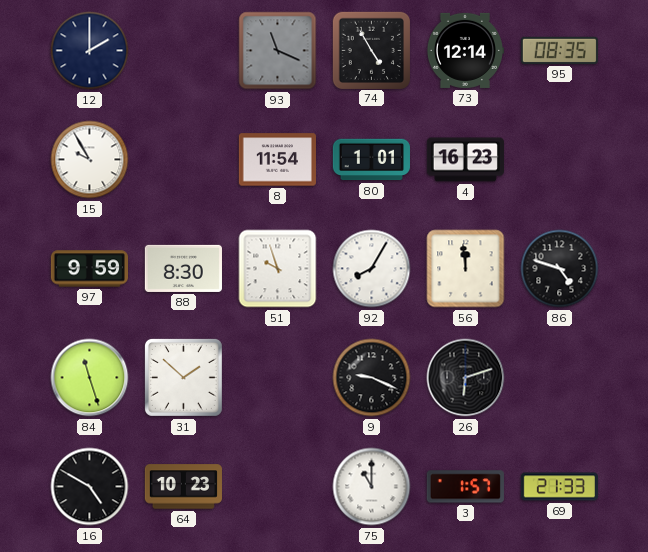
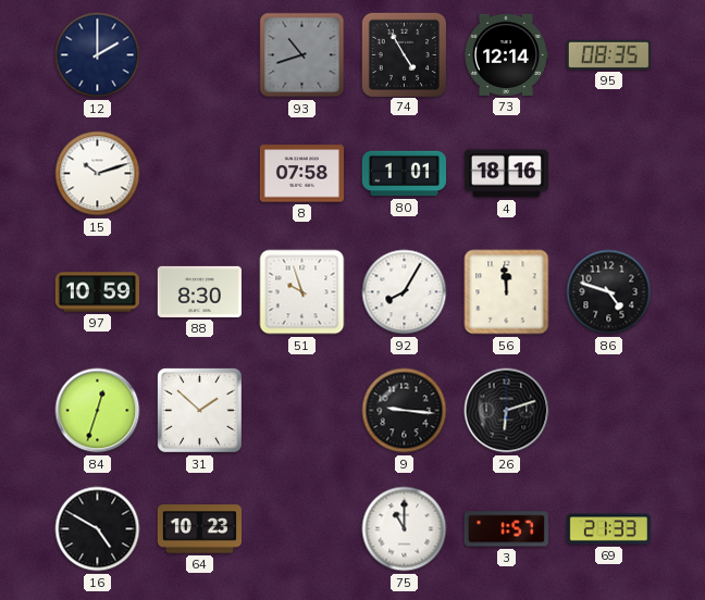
93: 11:19 -> 10:42 (302, 55)
15: 9:55 -> 10:12 (98, 174)
8: 11:54 -> 07:58 (301, 174)
4: 16:23 -> 18:16 (506, 174)
97: 9:59 -> 10:59 (97, 292)
84: 11:27 -> 12:33 (98, 411)
9: 9:19 -> 9:16 (405, 411)
